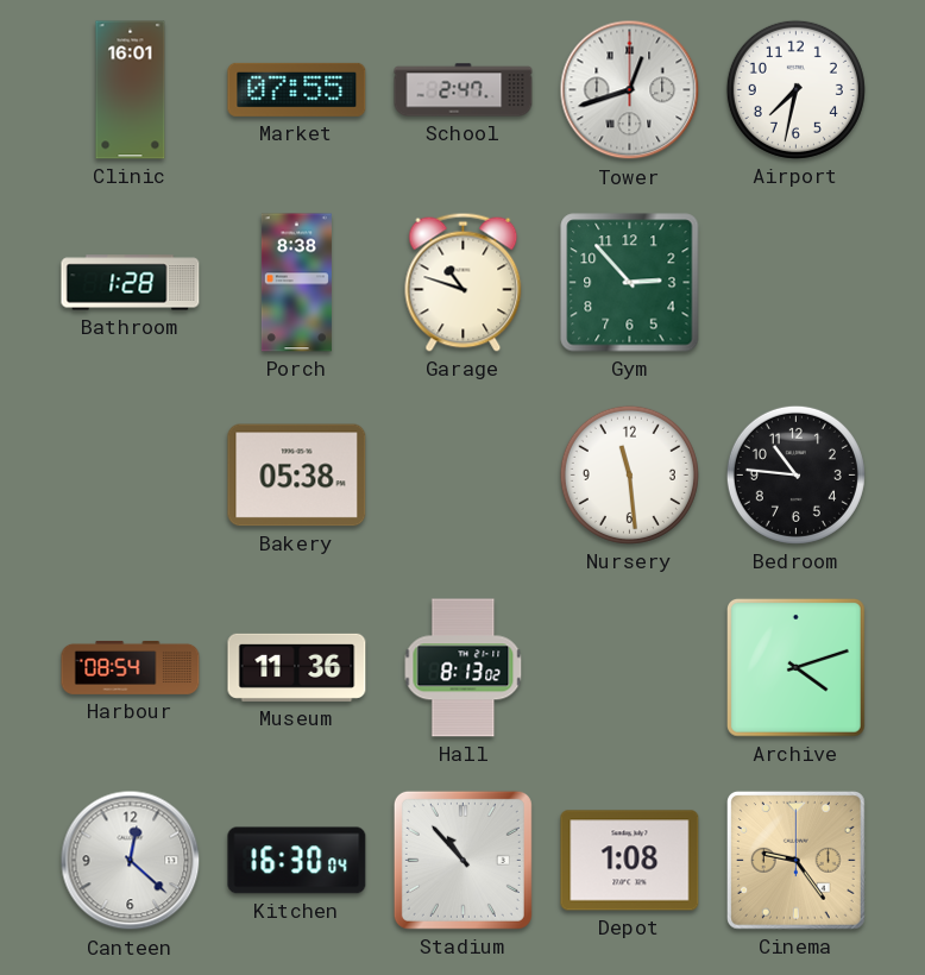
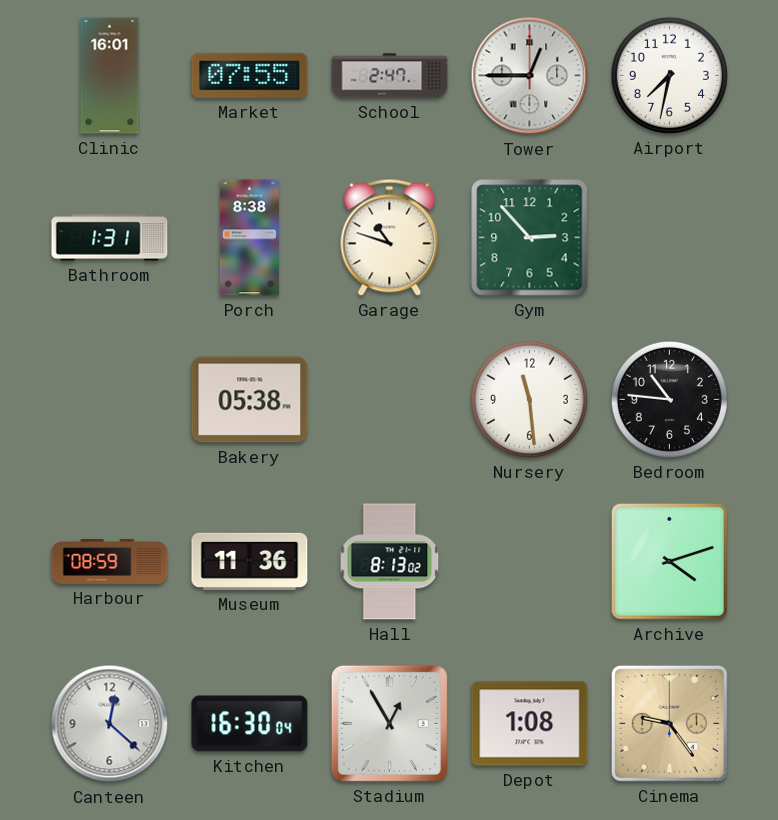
Tower: 12:42 -> 12:45 (530, 76)
Bathroom: 1:28 -> 1:31 (110, 238)
Harbour: 08:54 -> 08:59 (110, 561)
Stadium: 10:53 -> 12:55 (389, 723)
